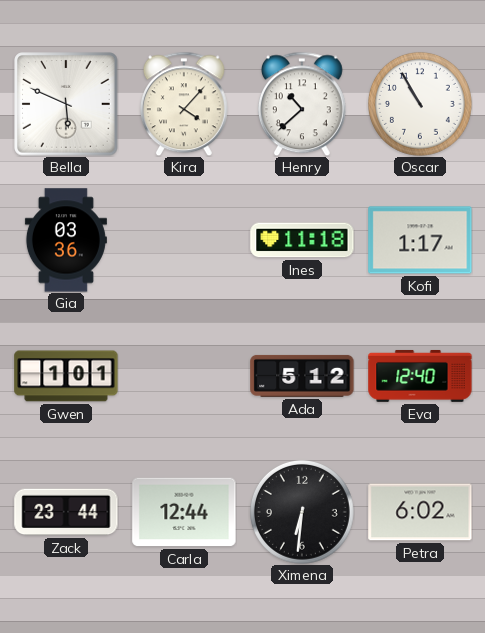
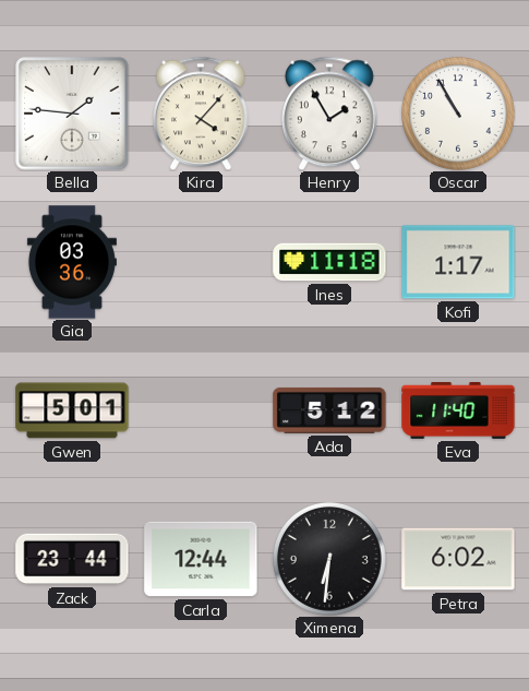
Bella: 5:49 -> 1:46 (72, 114)
Henry: 10:38 -> 1:55 (329, 114)
Gwen: 1:01 -> 5:01 (72, 410)
Eva: 12:40 -> 11:40 (458, 410)
